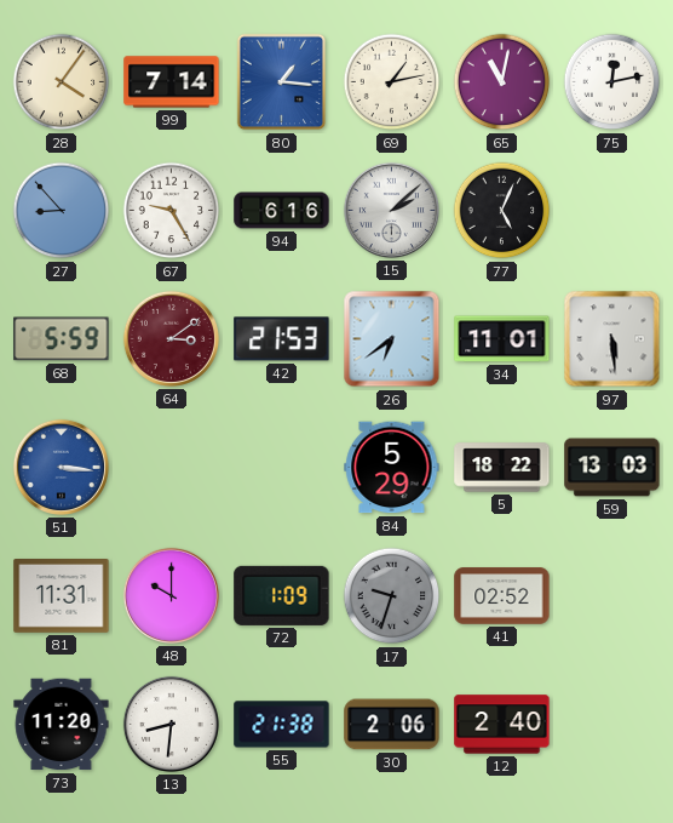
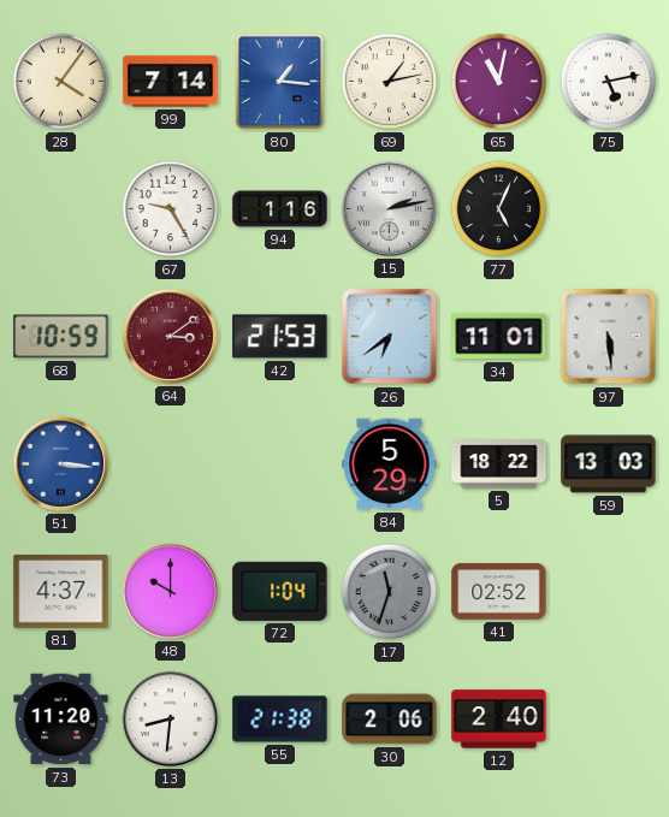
75: 12:13 -> 5:13 (609, 82)
27: 8:53 -> none (62, 211)
94: 6:16 -> 1:16 (280, 209)
15: 2:08 -> 2:13 (389, 208)
68: 5:59 -> 10:59 (61, 337)
81: 11:31 -> 4:37 (61, 592)
72: 1:09 -> 1:04 (280, 591)
17: 9:33 -> 11:33 (390, 592)
